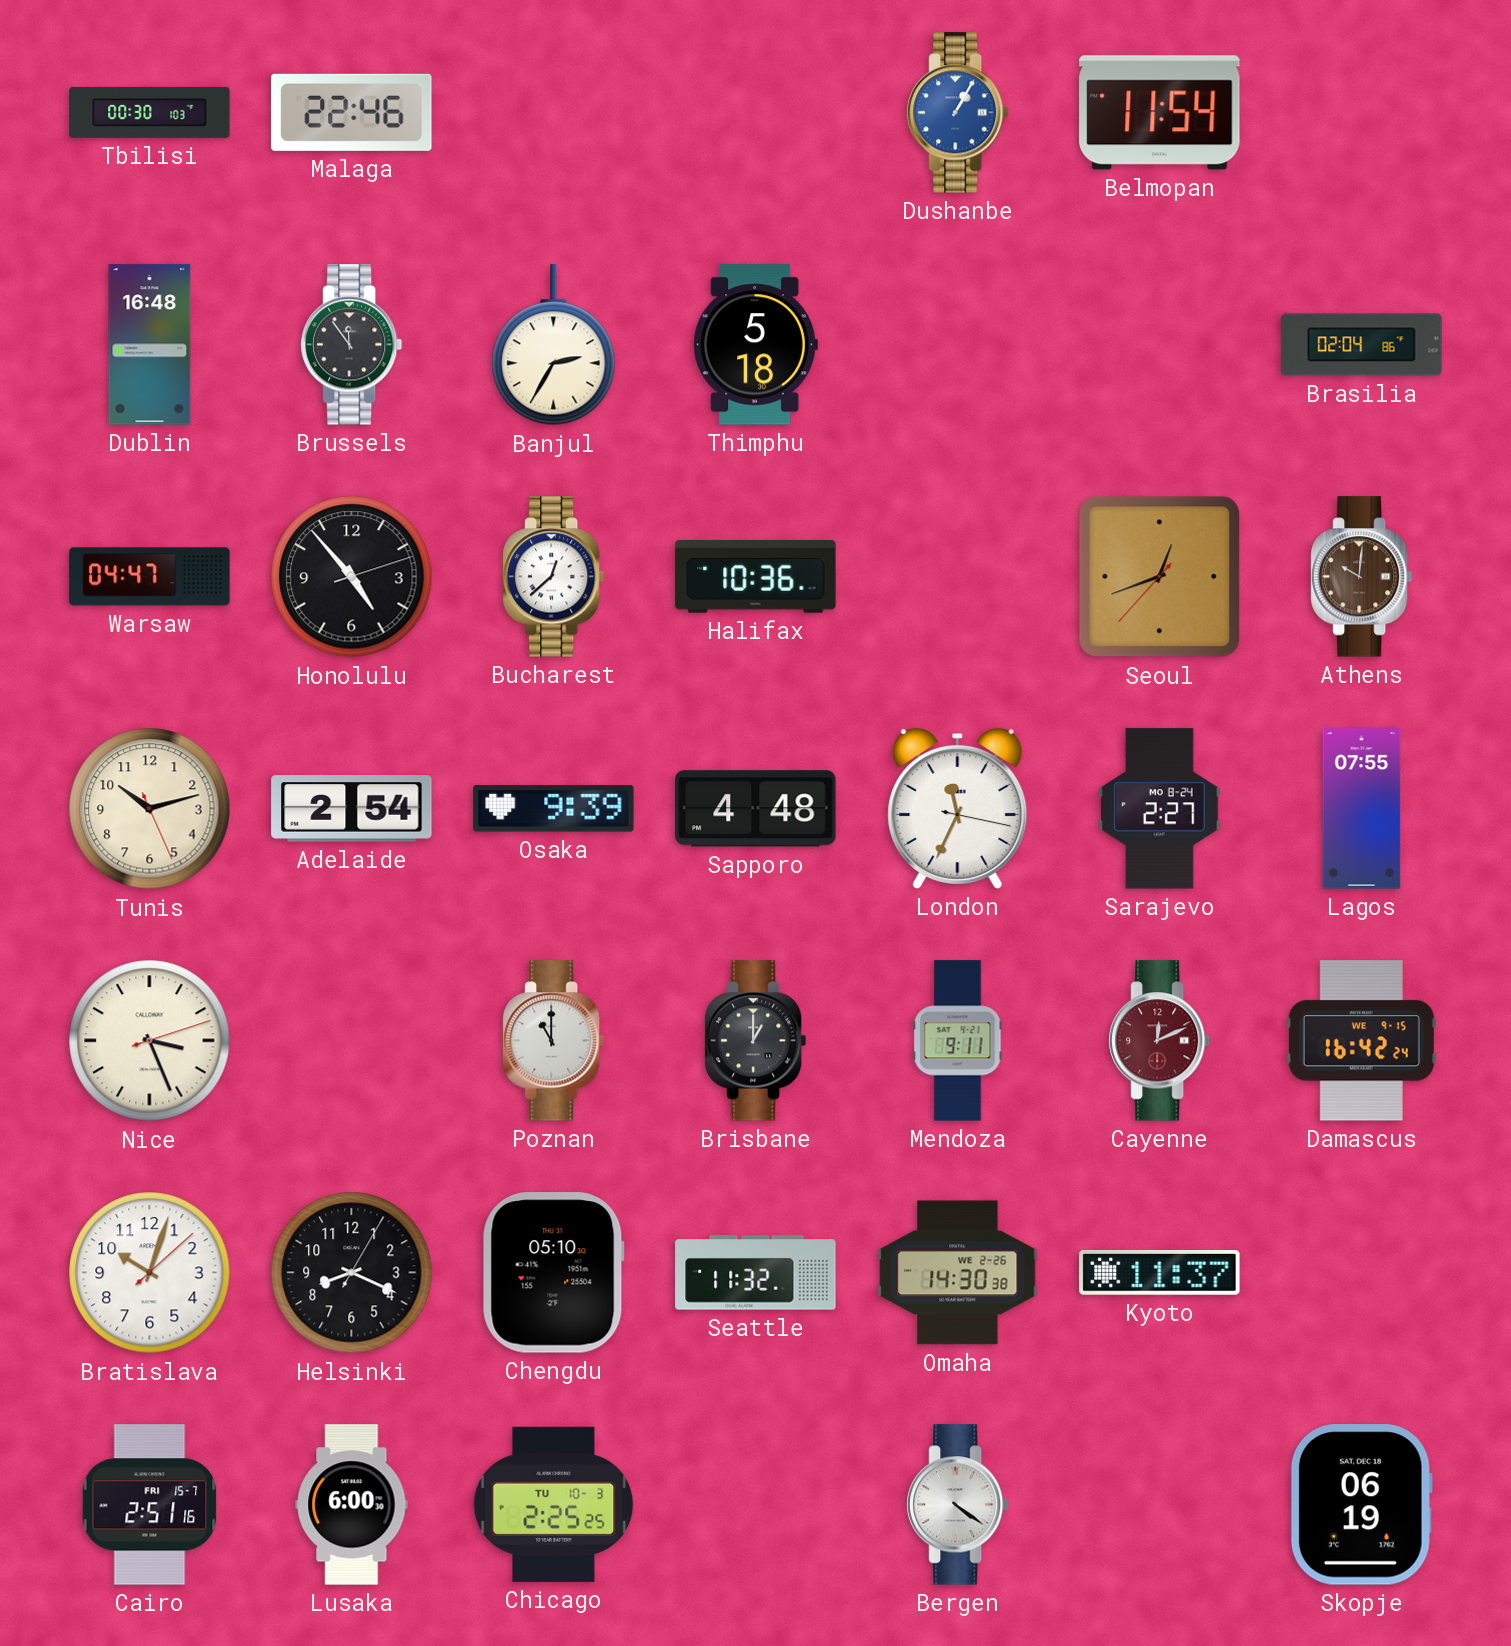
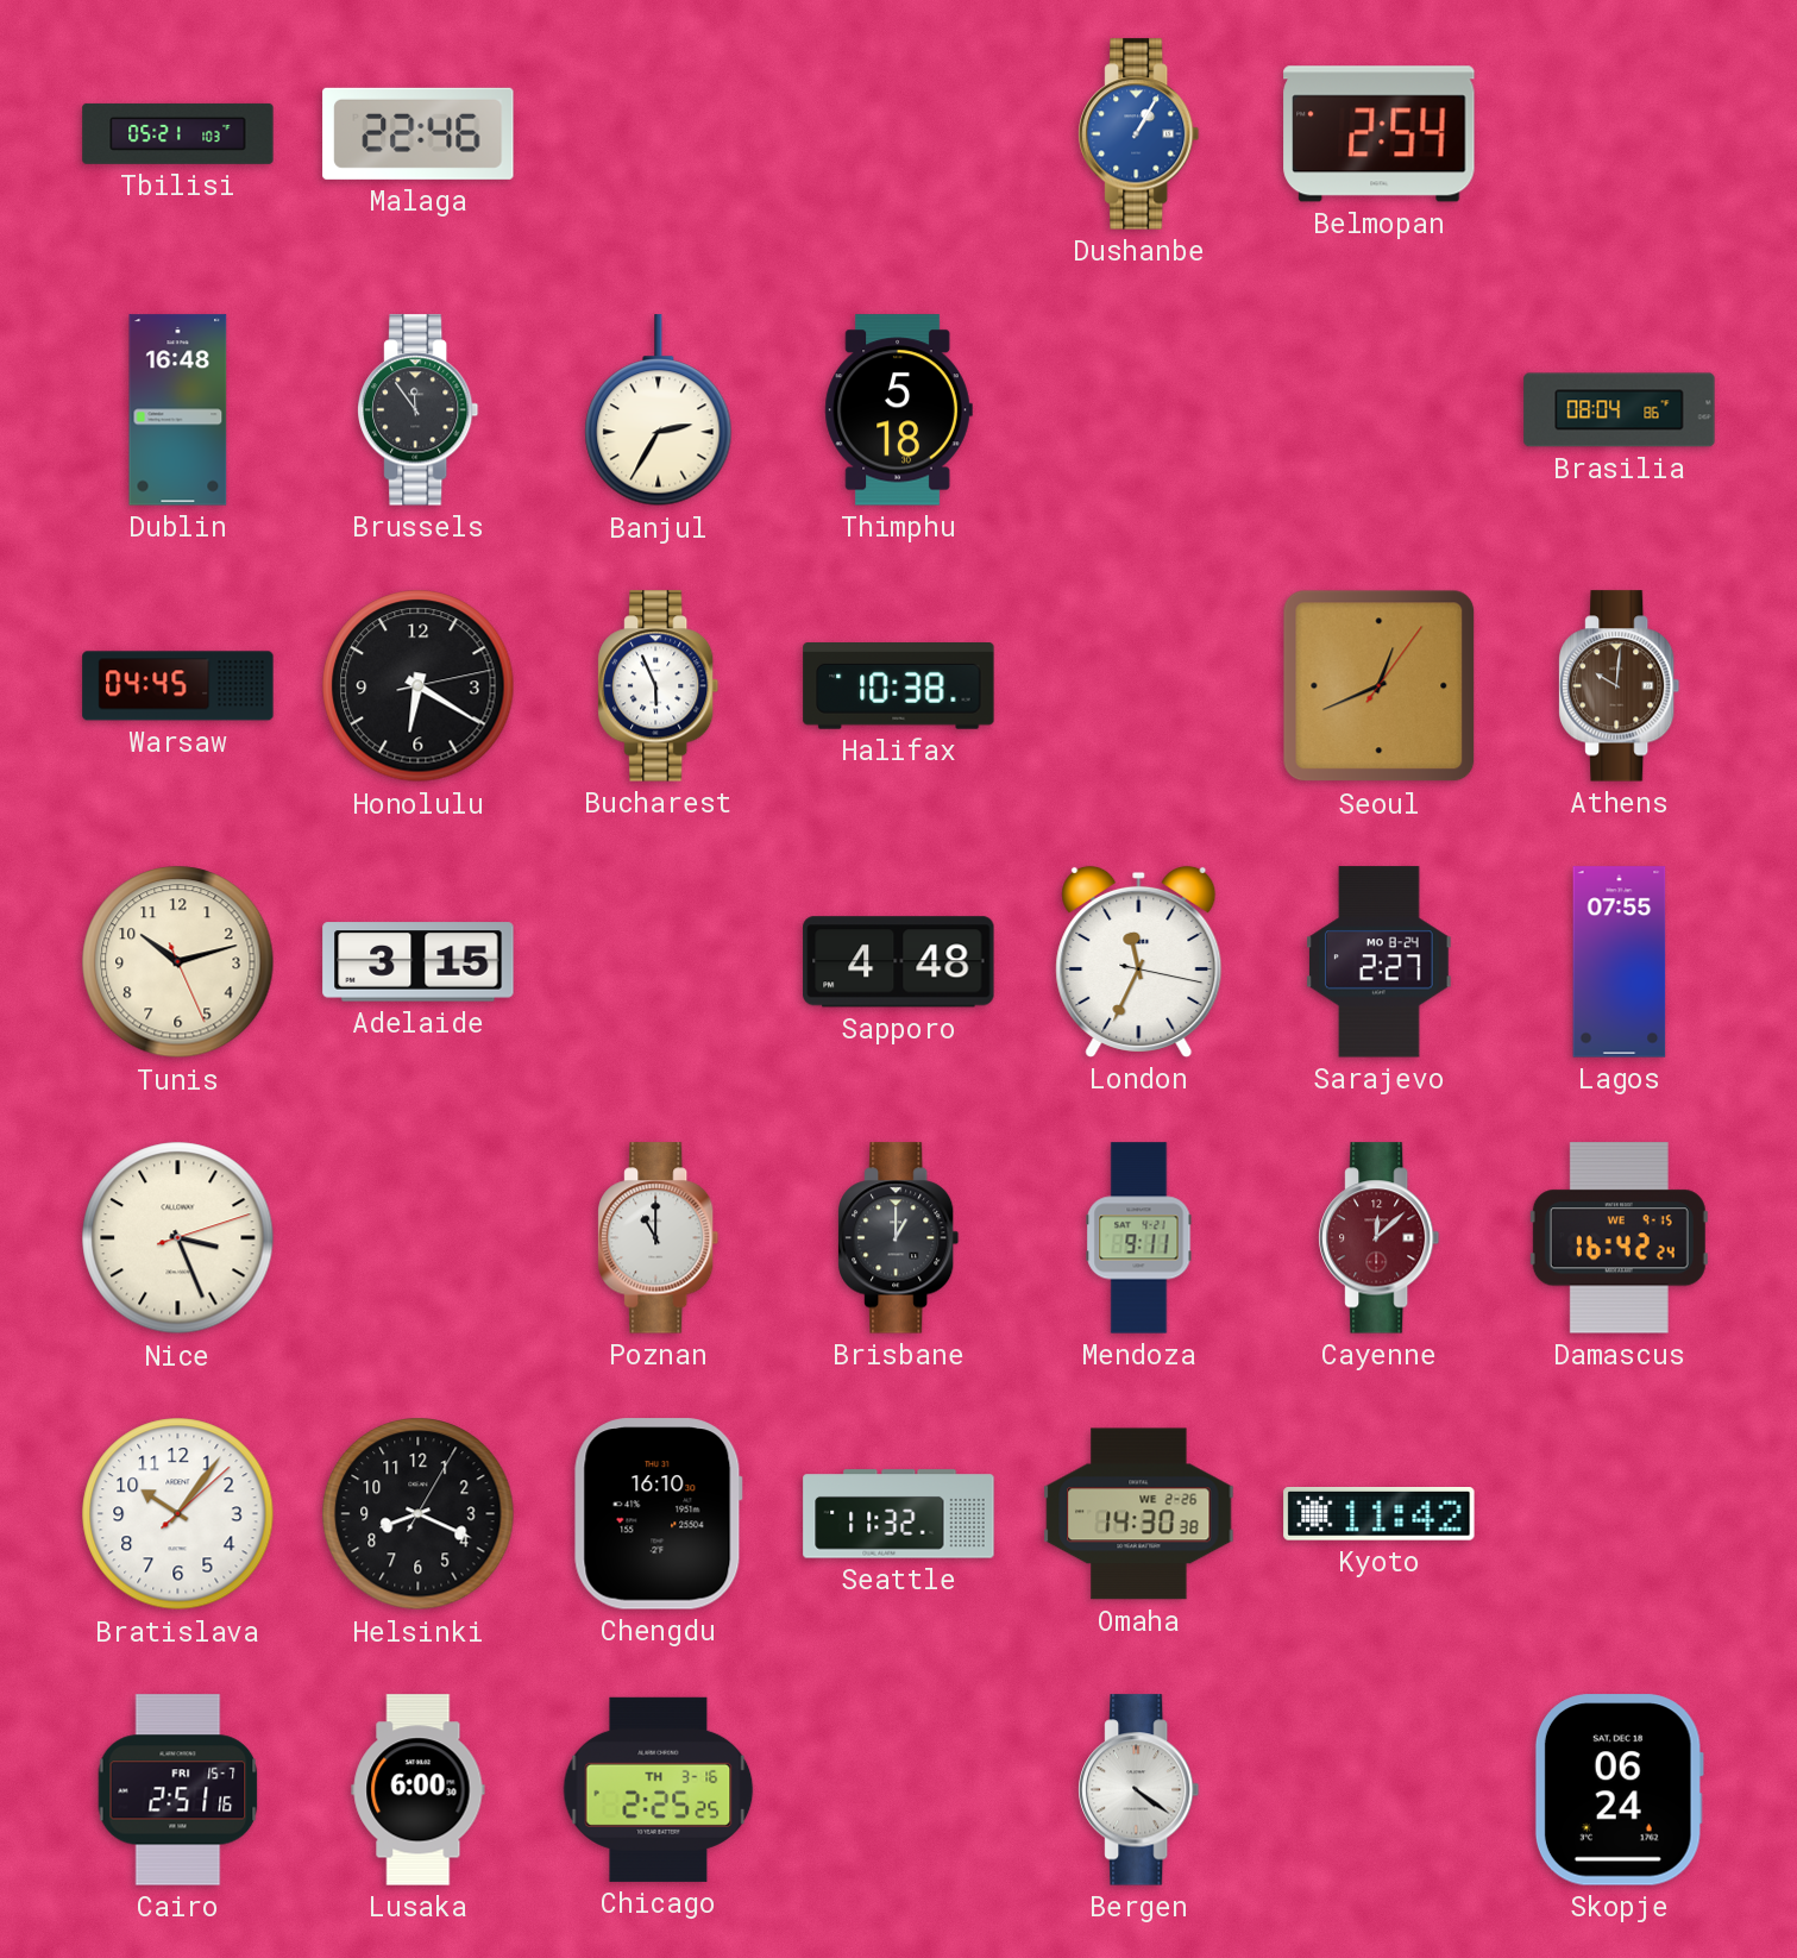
Tbilisi: 00:30 -> 05:21 (178, 133)
Belmopan: 11:54 -> 2:54 (1380, 134)
Brasilia: 02:04 -> 08:04 (1620, 410)
Warsaw: 04:47 -> 04:45 (178, 686)
Honolulu: 4:53 -> 6:20 (419, 686)
Bucharest: 12:38 -> 5:56 (659, 686)
Halifax: 10:36 -> 10:38 (899, 686)
Seoul: 12:41:37 -> 12:41:06 (1380, 686)
Adelaide: 2:54 -> 3:15 (419, 962)
Osaka: 9:39 -> none (554, 809)
Cayenne: 12:11 -> 12:08 (1380, 1238)
Bratislava: 10:03 -> 10:06 (178, 1514)
Chengdu: 05:10 -> 16:10 (658, 1514)
Kyoto: 11:37 -> 11:42 (1380, 1514)
Chicago date: TU 10-3 -> TH 3-16 (659, 1789)
Skopje: 06:19 -> 06:24 (1619, 1790)
